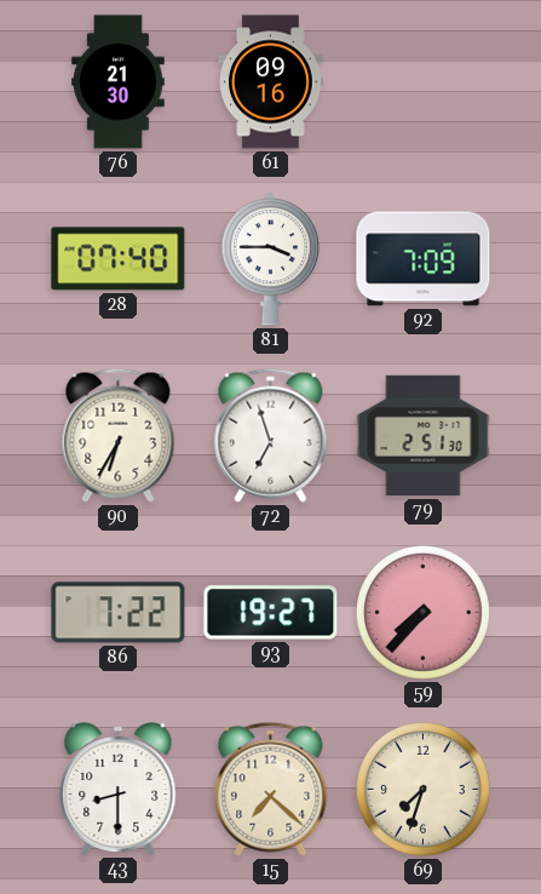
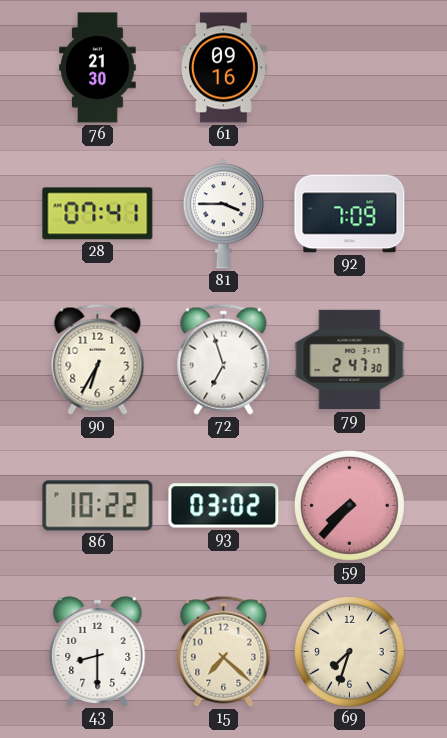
28: 07:40 -> 07:41 (98, 214)
79: 2:51 -> 2:47 (350, 360)
86: 7:22 -> 10:22 (98, 506)
93: 19:27 -> 03:02 (224, 506)
